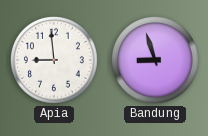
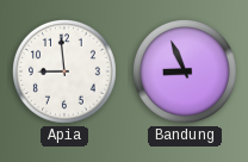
Bandung: 8:57 -> 8:56 (185, 71)
